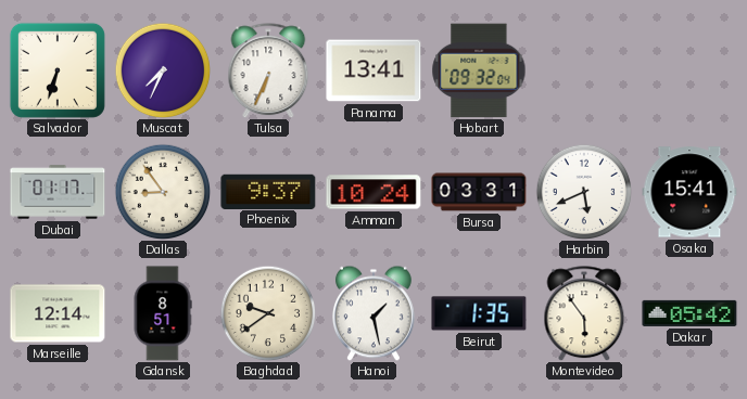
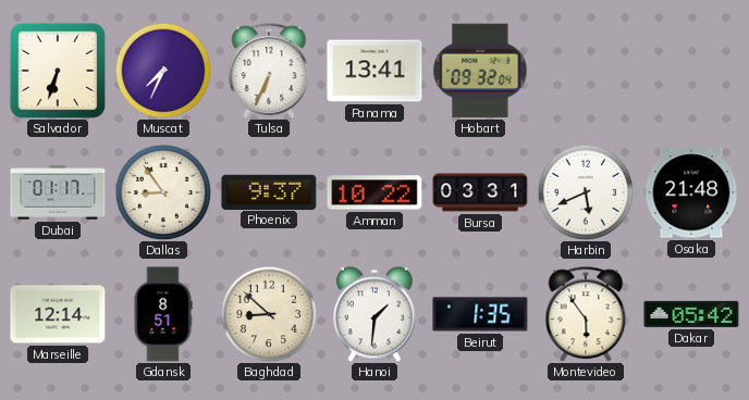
Amman: 10:24 -> 10:22 (374, 192)
Osaka: 15:41 -> 21:48 (691, 192)
Baghdad: 9:39 -> 8:52 (269, 314)
Hanoi: 1:28 -> 1:31 (374, 314)
